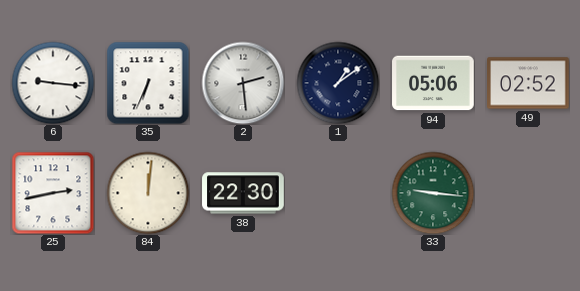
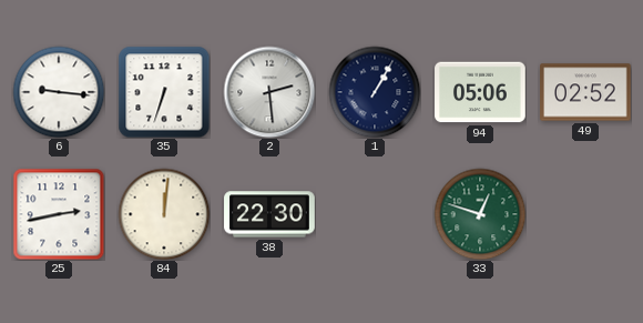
35: 6:34 -> 6:33 (164, 92)
1: 1:09 -> 1:05 (375, 92)
33: 9:16 -> 12:48 (480, 214)
